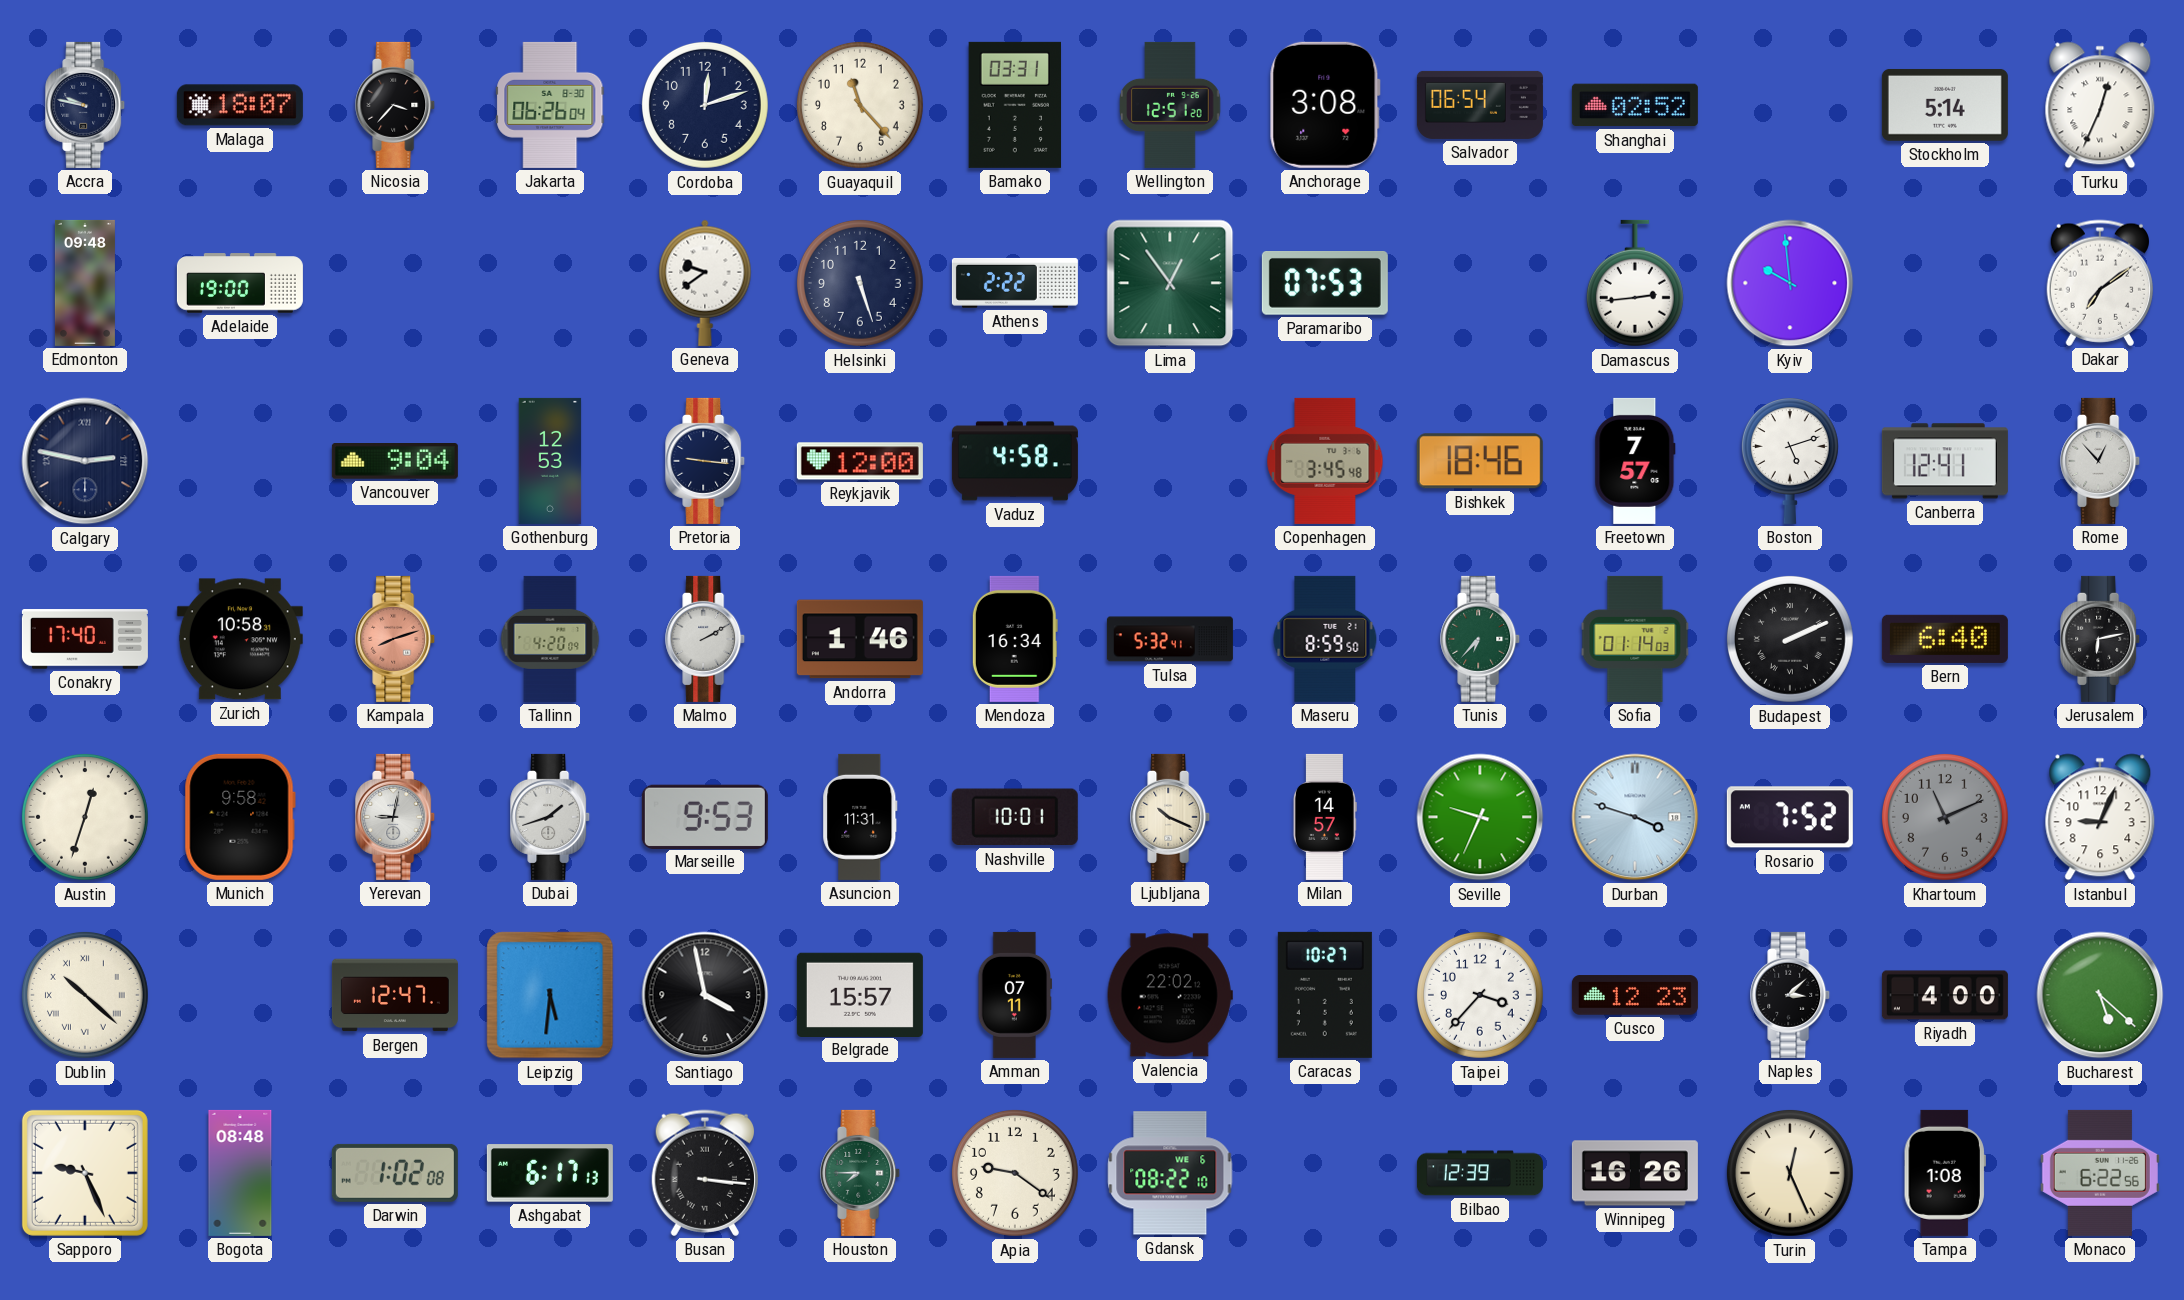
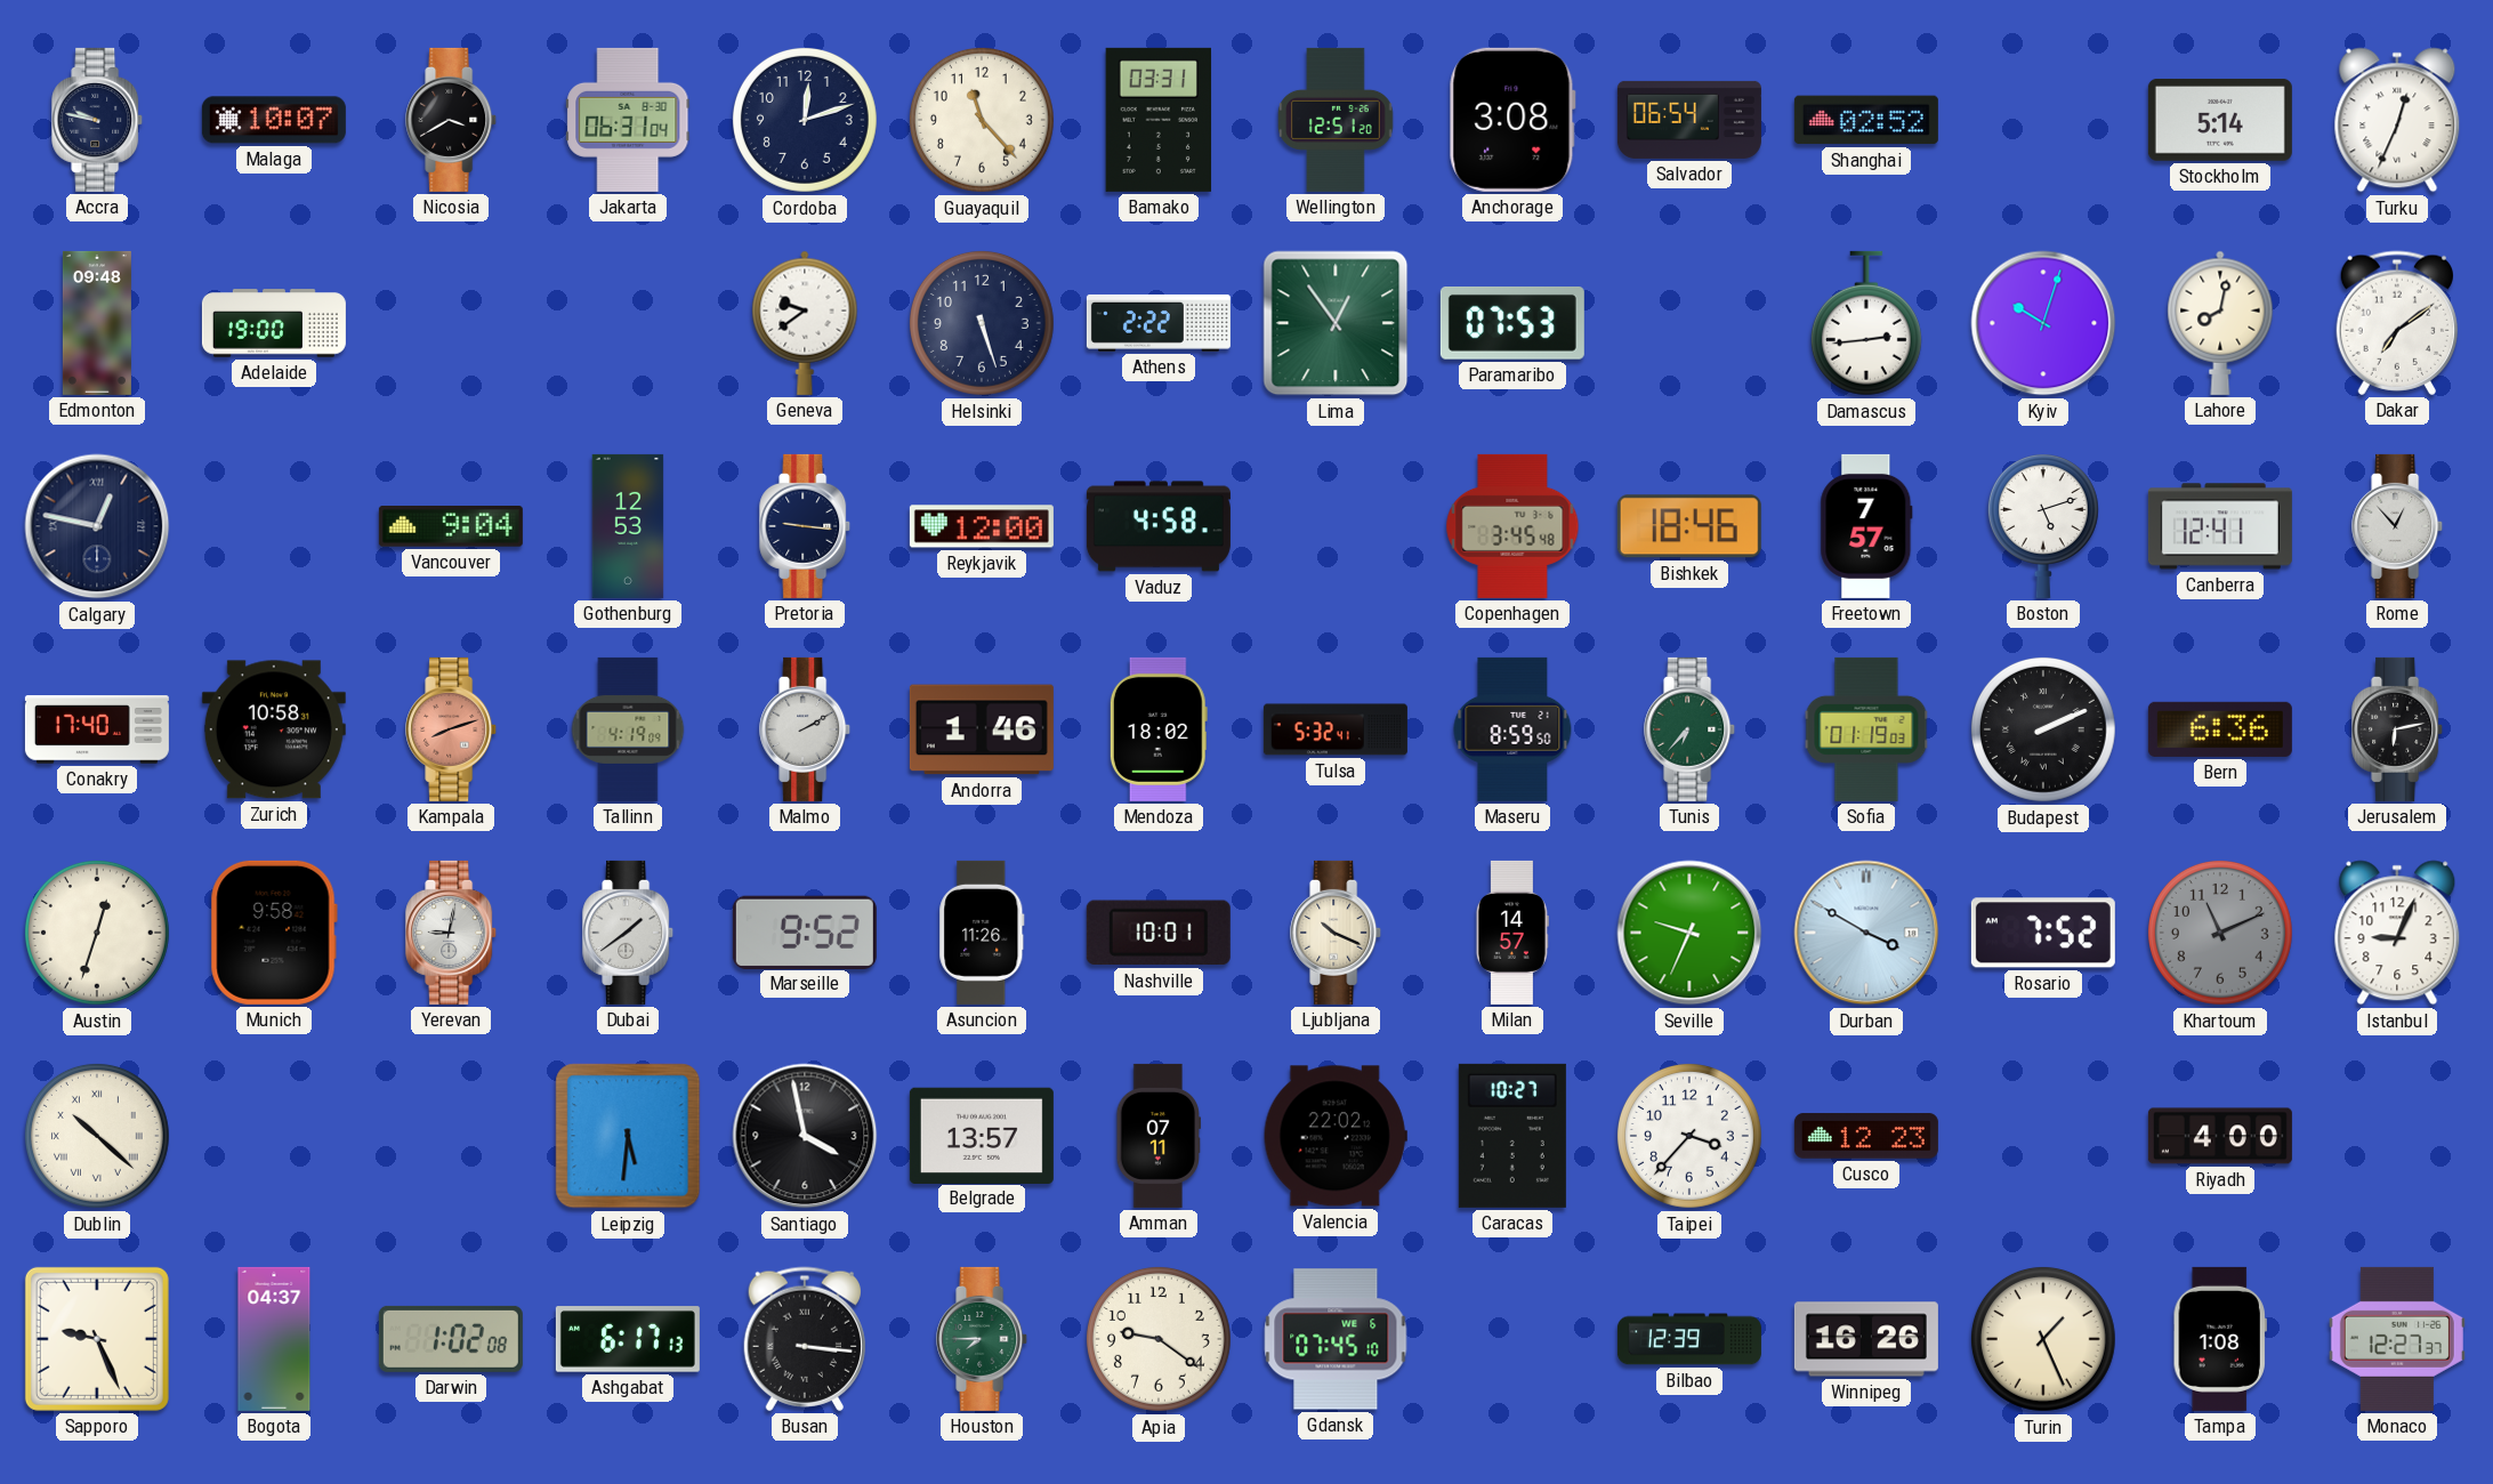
Malaga: 18:07 -> 10:07 (274, 120)
Nicosia: 3:37 -> 3:40 (452, 120)
Jakarta: 06:26 -> 06:31 (628, 120)
Kyiv: 9:59 -> 10:03 (2043, 323)
Lahore: none -> 8:02 (2220, 323)
Calgary: 2:47 -> 12:47 (97, 526)
Tallinn: 4:20 -> 4:19 (628, 729)
Mendoza: 16:34 -> 18:02 (1159, 729)
Sofia: 01:14 -> 01:19 (1866, 729)
Bern: 6:40 -> 6:36 (2220, 729)
Dubai: 1:42 -> 1:39 (629, 933)
Marseille: 9:53 -> 9:52 (805, 931)
Asuncion: 11:31 -> 11:26 (982, 933)
Durban: 3:48 -> 3:50 (1866, 933)
Bergen: 12:47 -> none (395, 995)
Belgrade: 15:57 -> 13:57 (982, 1135)
Naples: 3:08 -> none (1791, 995)
Bucharest: 5:22 -> none (2100, 995)
Bogota: 08:48 -> 04:37 (274, 1339)
Gdansk: 08:22 -> 07:45 (1336, 1339)
Turin: 12:26 -> 1:26 (2043, 1339)
Monaco: 6:22 -> 12:27 (2397, 1339)
